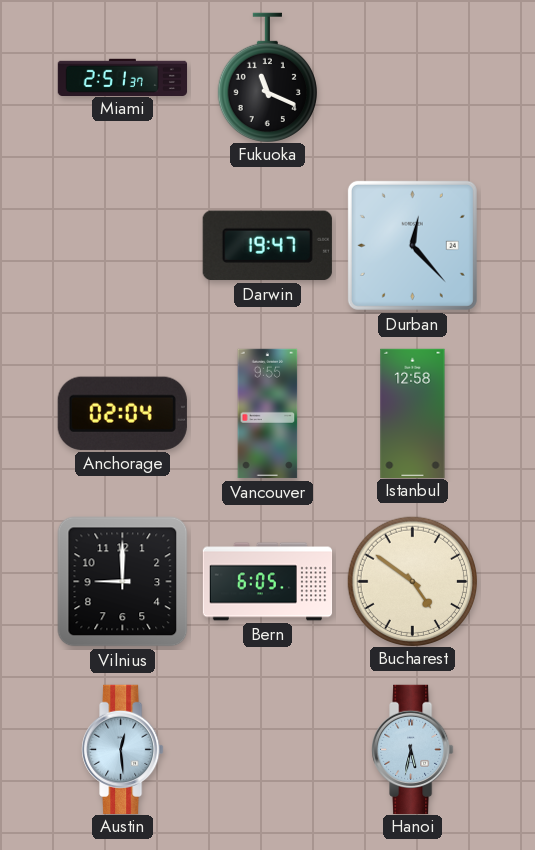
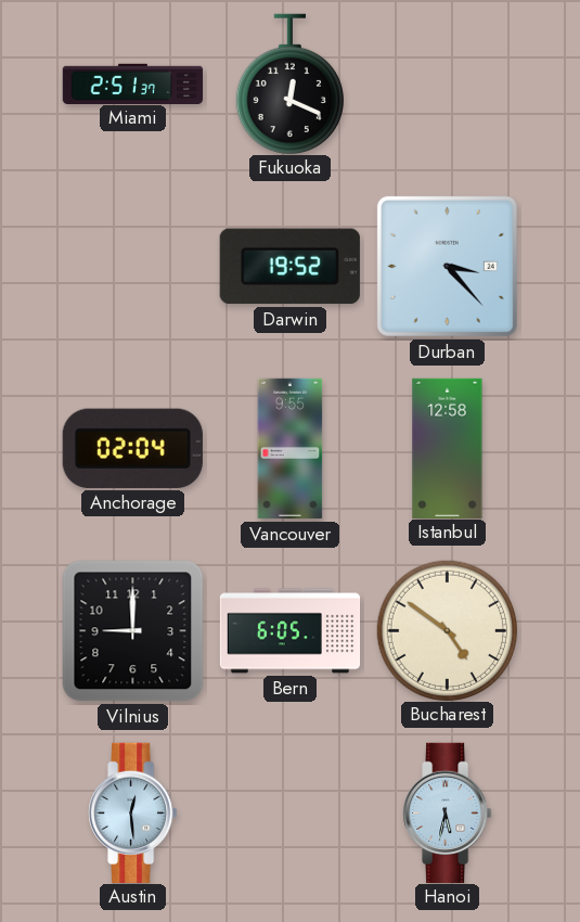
Fukuoka: 11:19 -> 12:19 (289, 84)
Darwin: 19:47 -> 19:52 (289, 267)
Durban: 12:23 -> 3:23 (447, 266)
